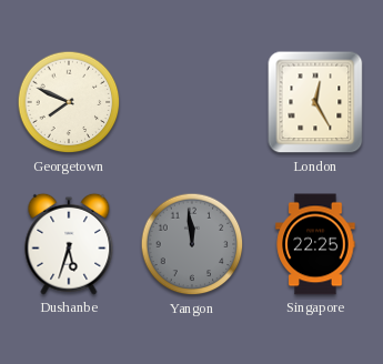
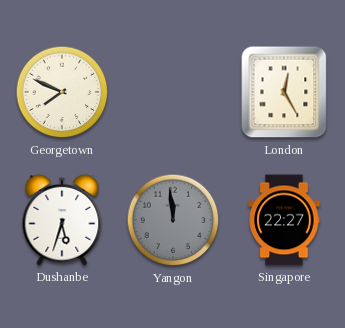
Singapore: 22:25 -> 22:27 (284, 220)
